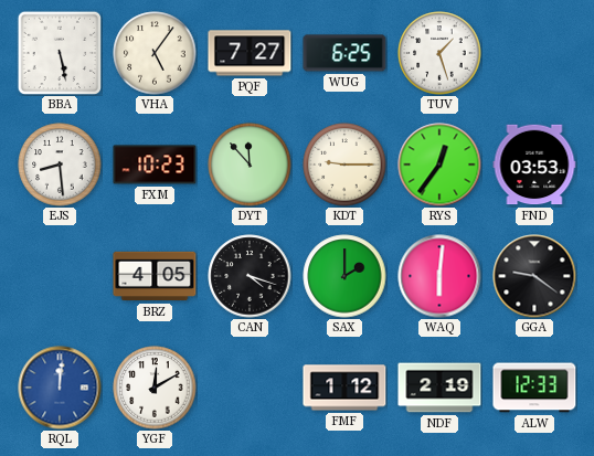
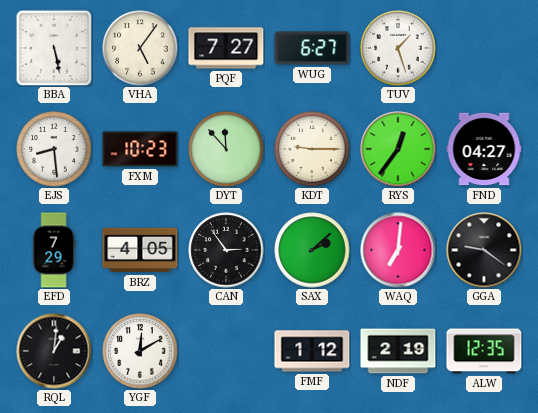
WUG: 6:25 -> 6:27 (312, 48)
FND: 03:53 -> 04:27 (484, 149)
EFD: none -> 7:29 (54, 250)
CAN: 4:18 -> 2:54 (226, 250)
SAX: 2:00 -> 2:08 (312, 250)
WAQ: 6:01 -> 7:01 (398, 250)
RQL: 12:01 -> 1:01 (54, 351)
RQL dial: blue -> black (54, 351)
ALW: 12:33 -> 12:35 (484, 351)
